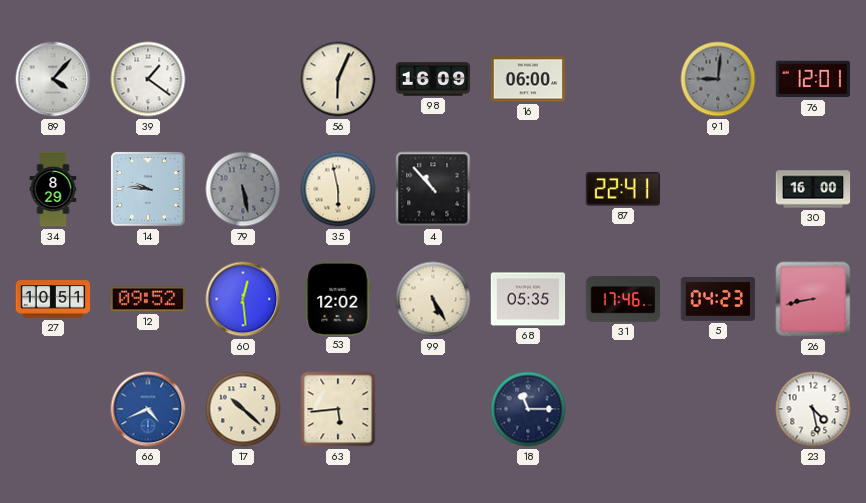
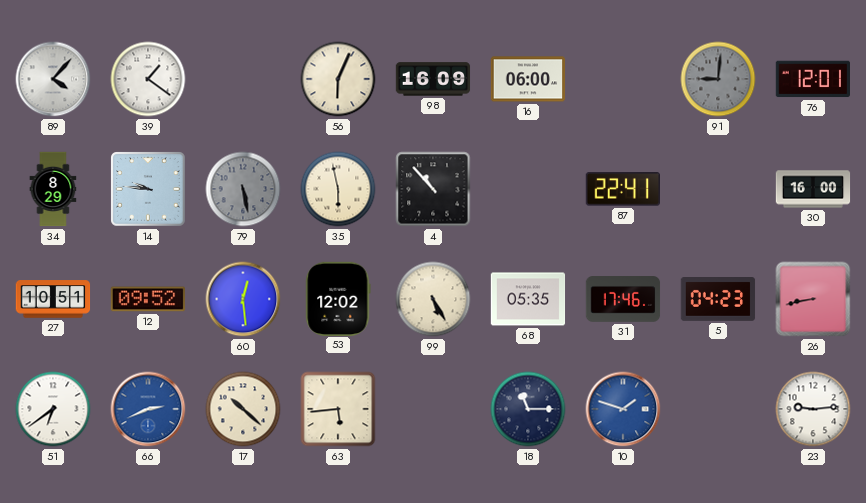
51: none -> 6:39 (53, 409)
66: 4:41 -> 2:41 (148, 409)
10: none -> 1:48 (623, 409)
23: 4:28 -> 9:14 (813, 409)
